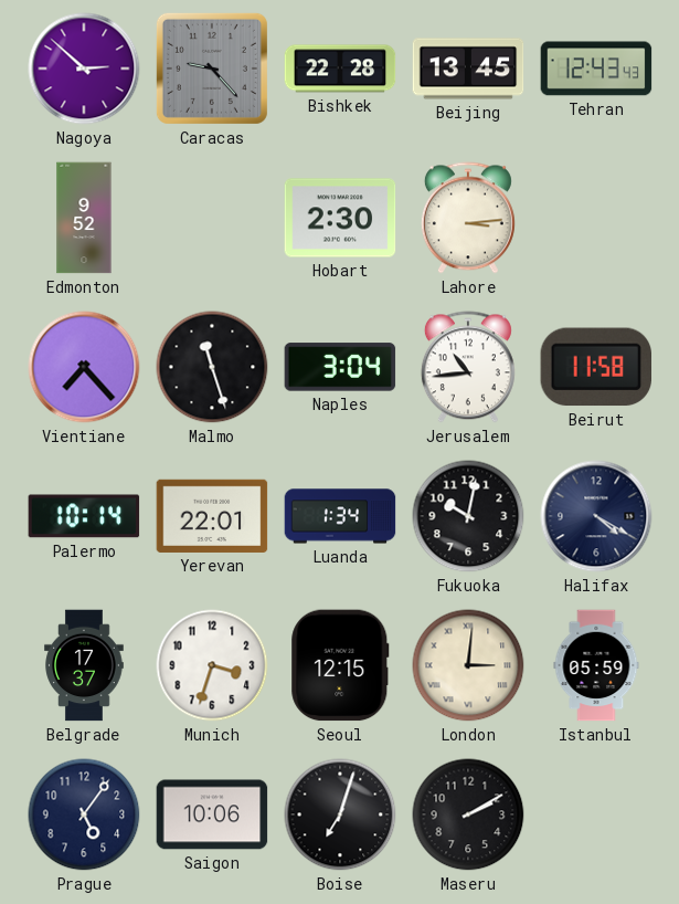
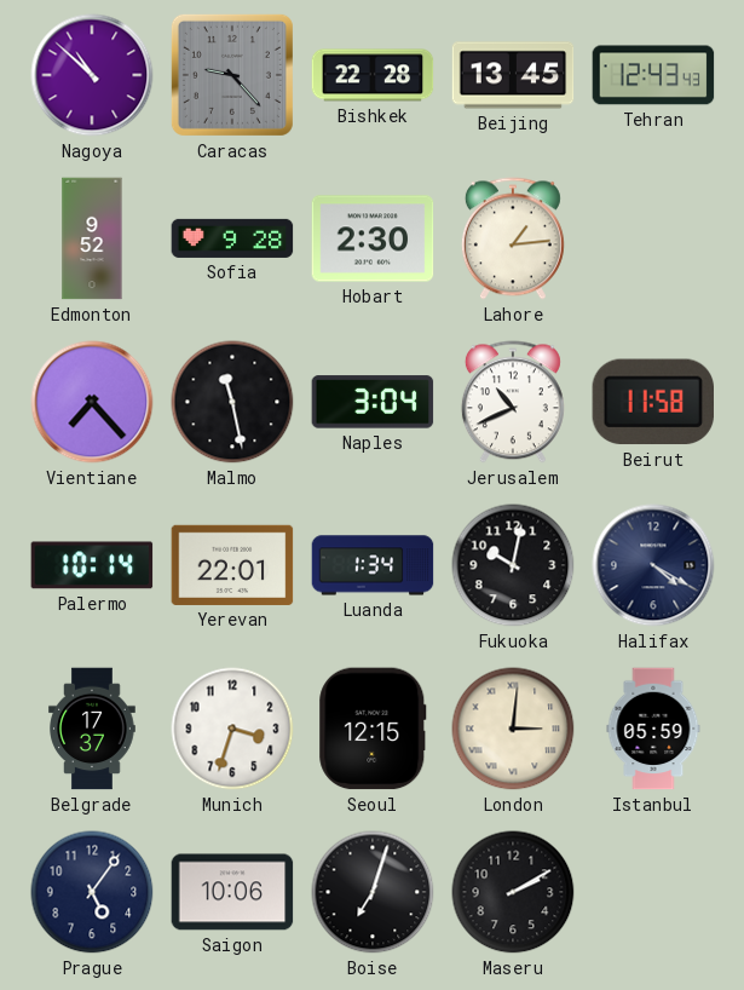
Nagoya: 2:52 -> 10:52 (92, 75)
Sofia: none -> 9:28 (232, 238)
Lahore: 3:14 -> 1:14 (513, 238)
Malmo: 11:27 -> 11:28 (232, 402)
Jerusalem: 10:44 -> 10:41 (513, 402)
